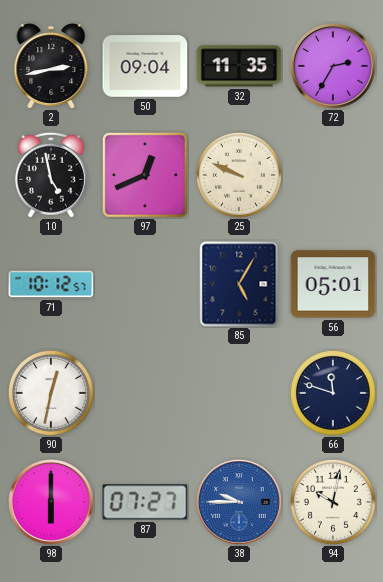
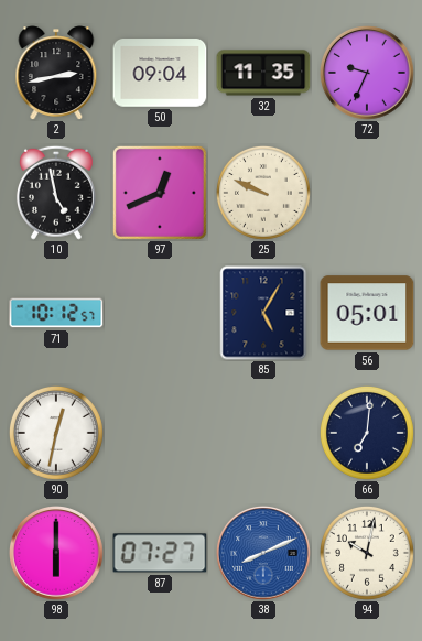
72: 2:35 -> 9:34 (368, 74)
66: 11:48 -> 7:01 (367, 433)
38: 9:45 -> 8:11 (264, 554)
